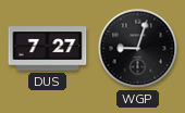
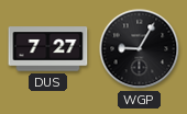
WGP: 9:03 -> 9:05 (140, 49)
